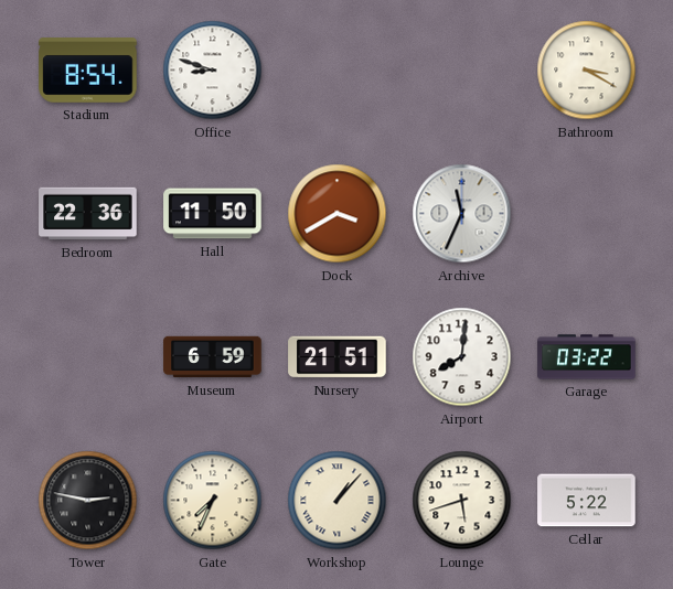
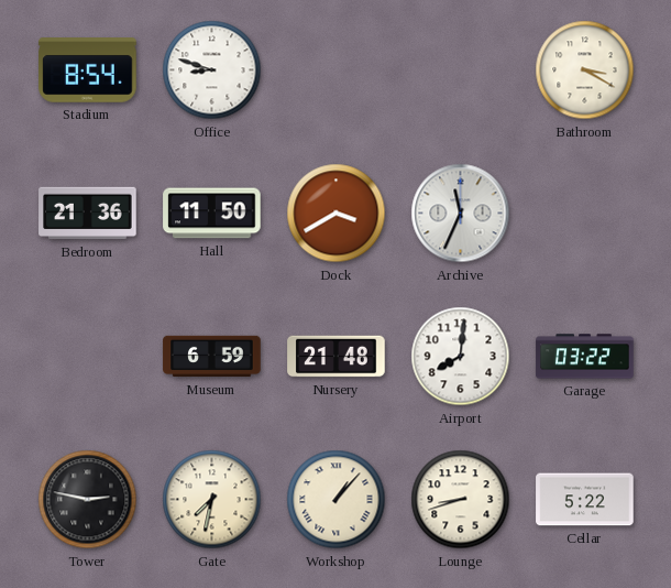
Bedroom: 22:36 -> 21:36 (88, 214)
Nursery: 21:51 -> 21:48 (337, 357)
Gate: 7:34 -> 7:32 (212, 500)
Lounge: 5:42 -> 8:42 (461, 500)
